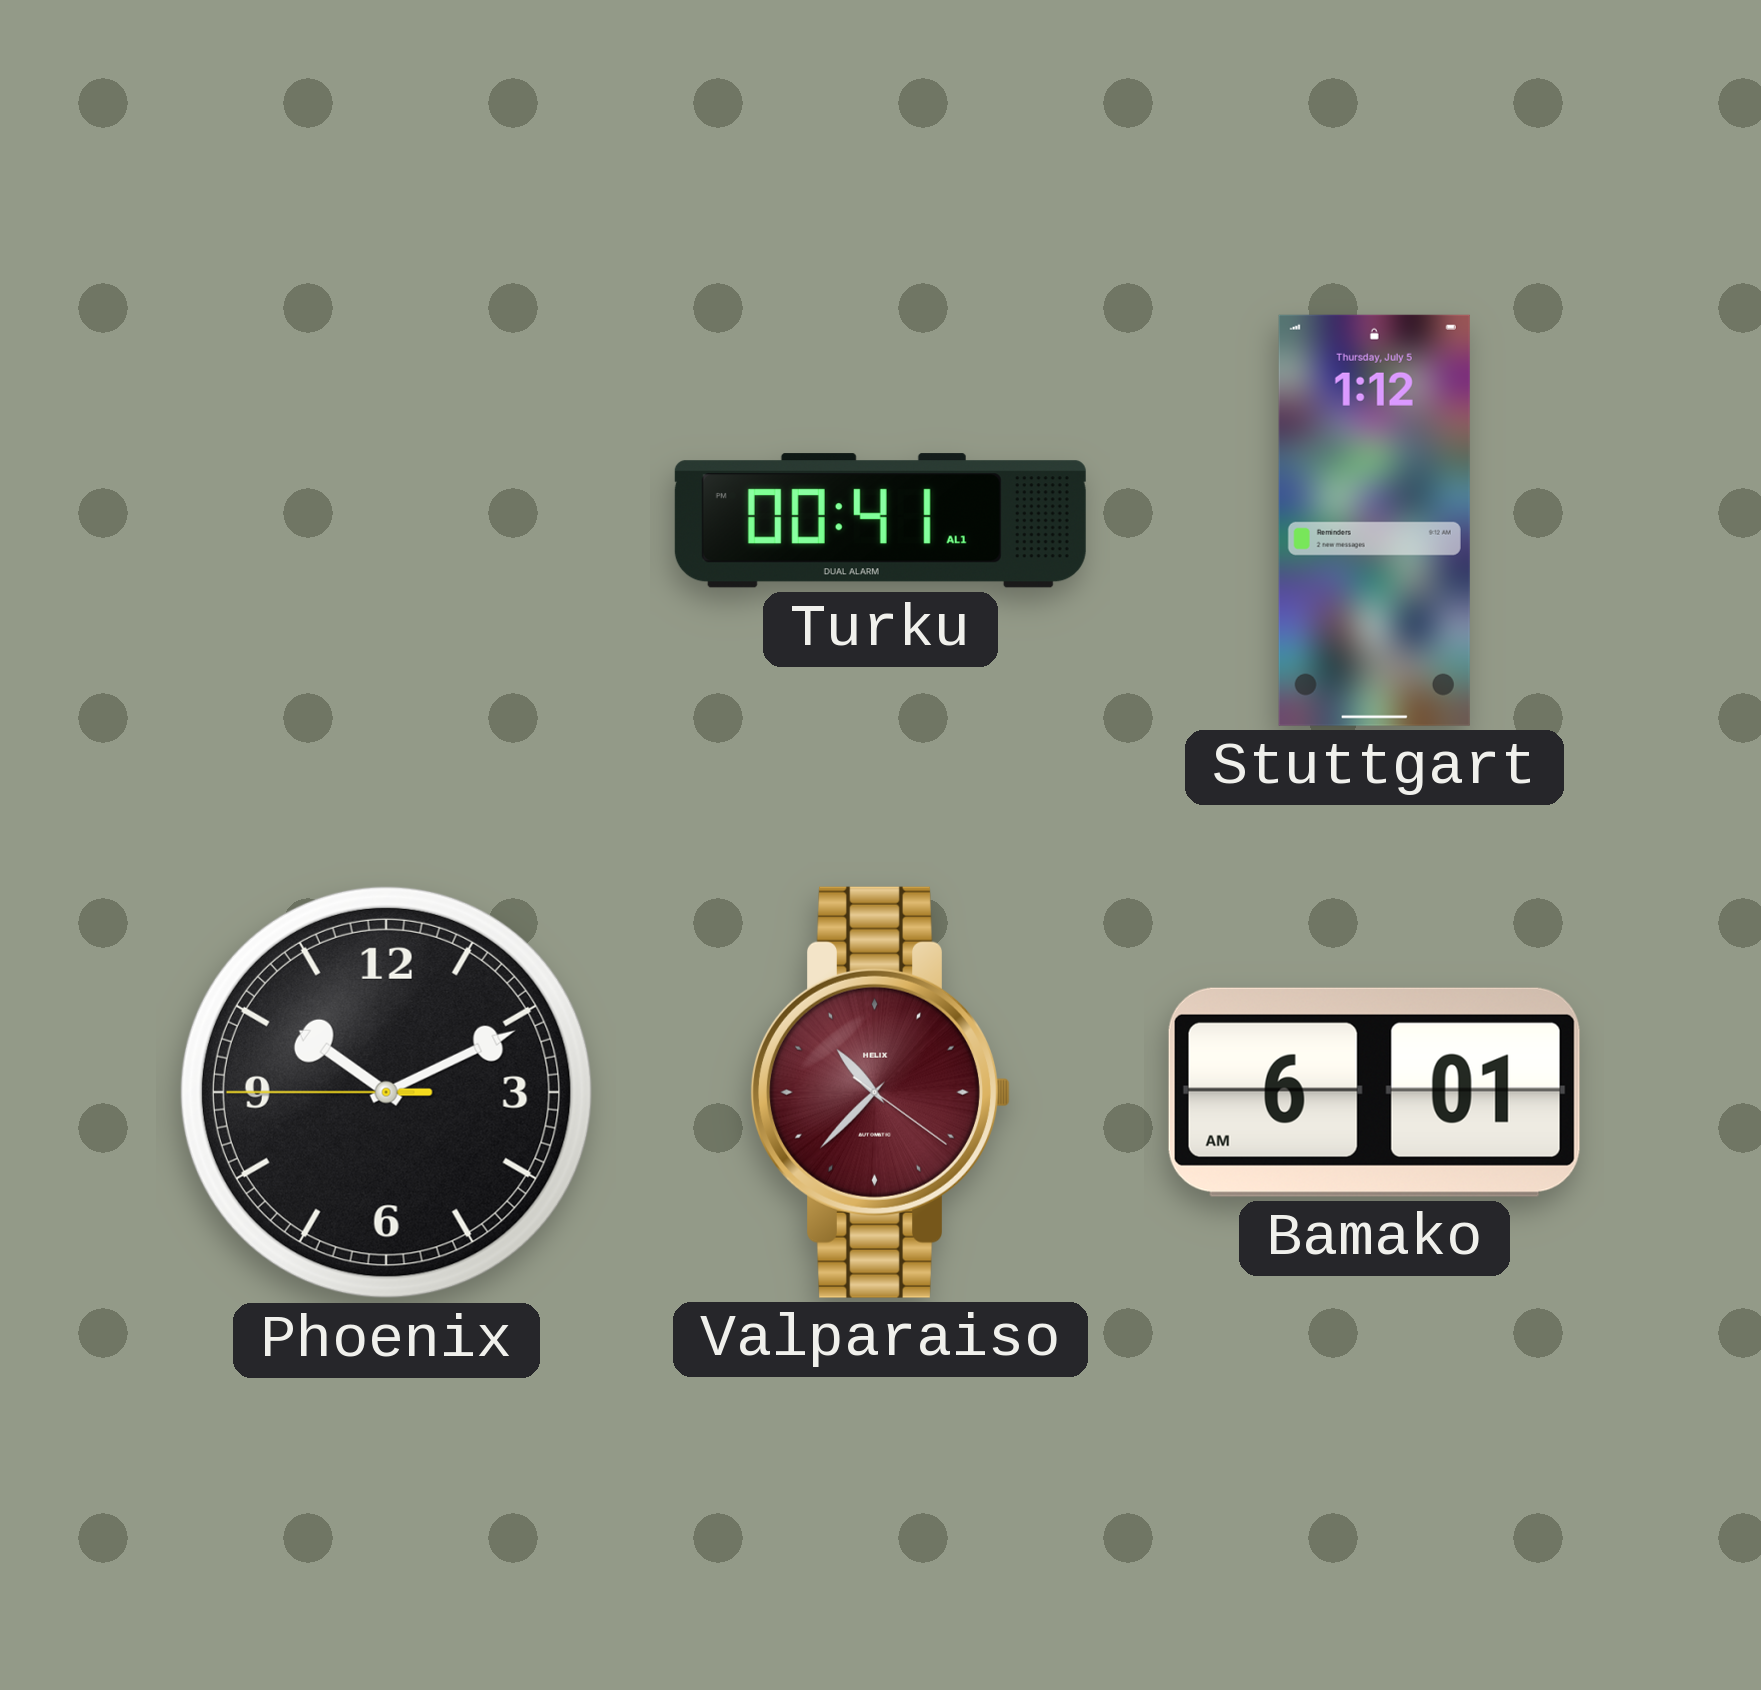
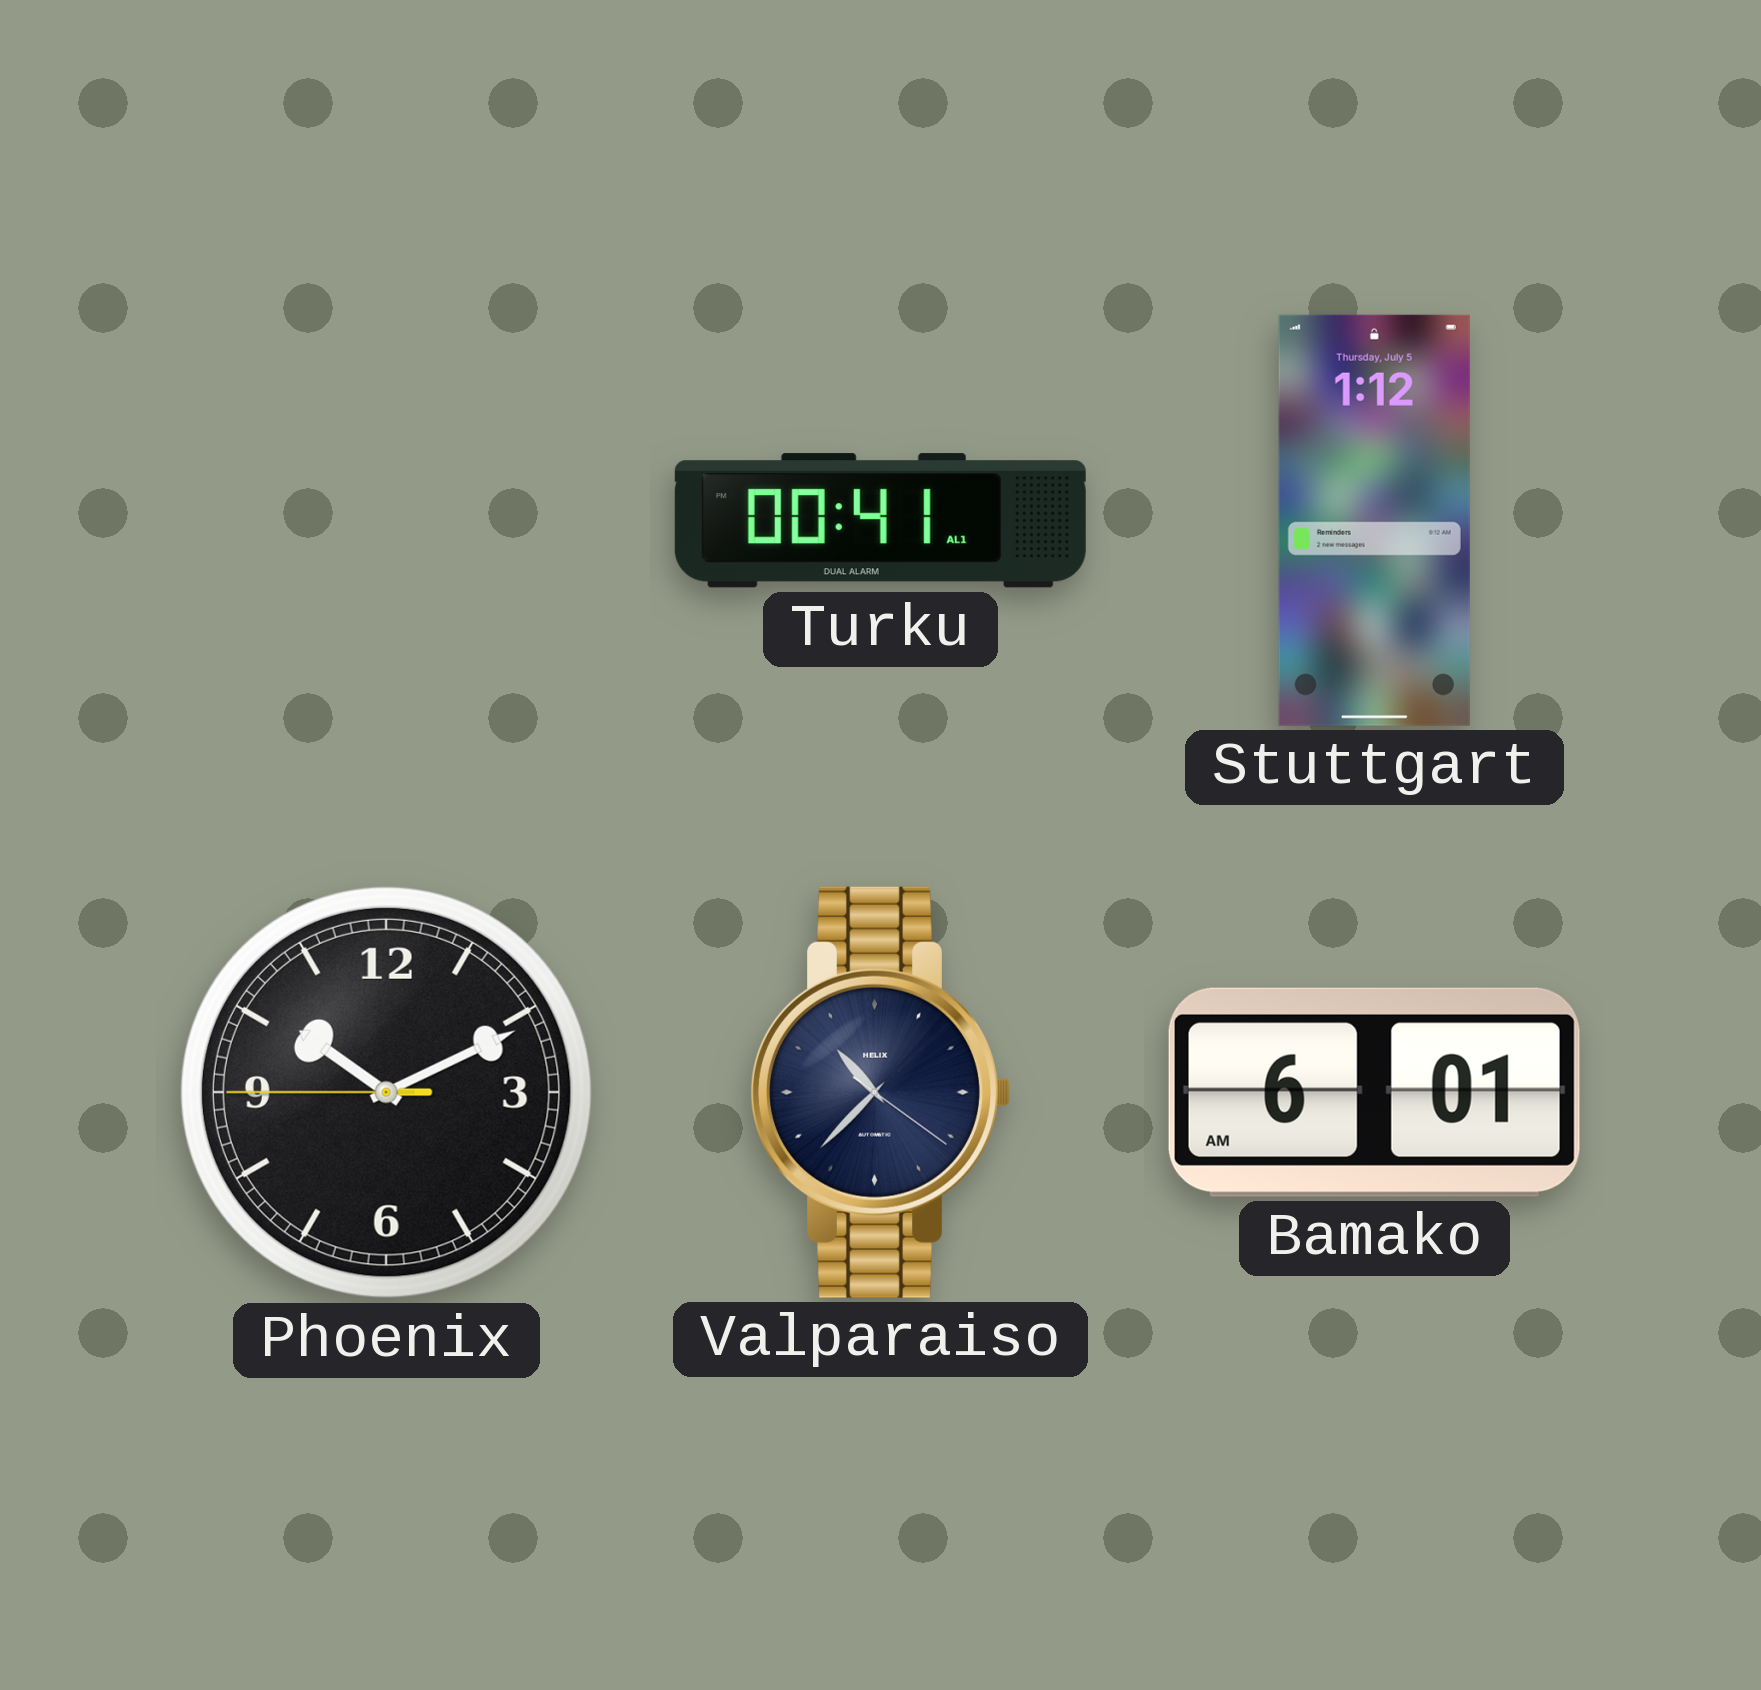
Valparaiso dial: burgundy -> navy (881, 1092)
